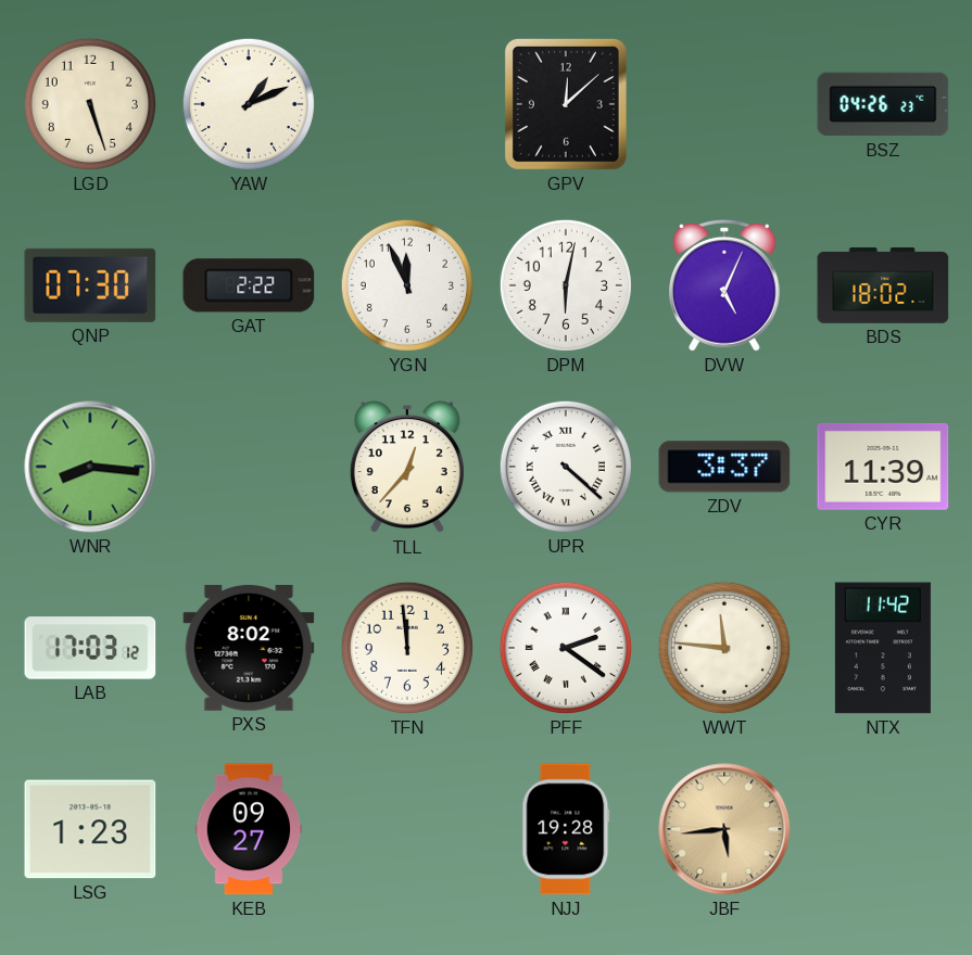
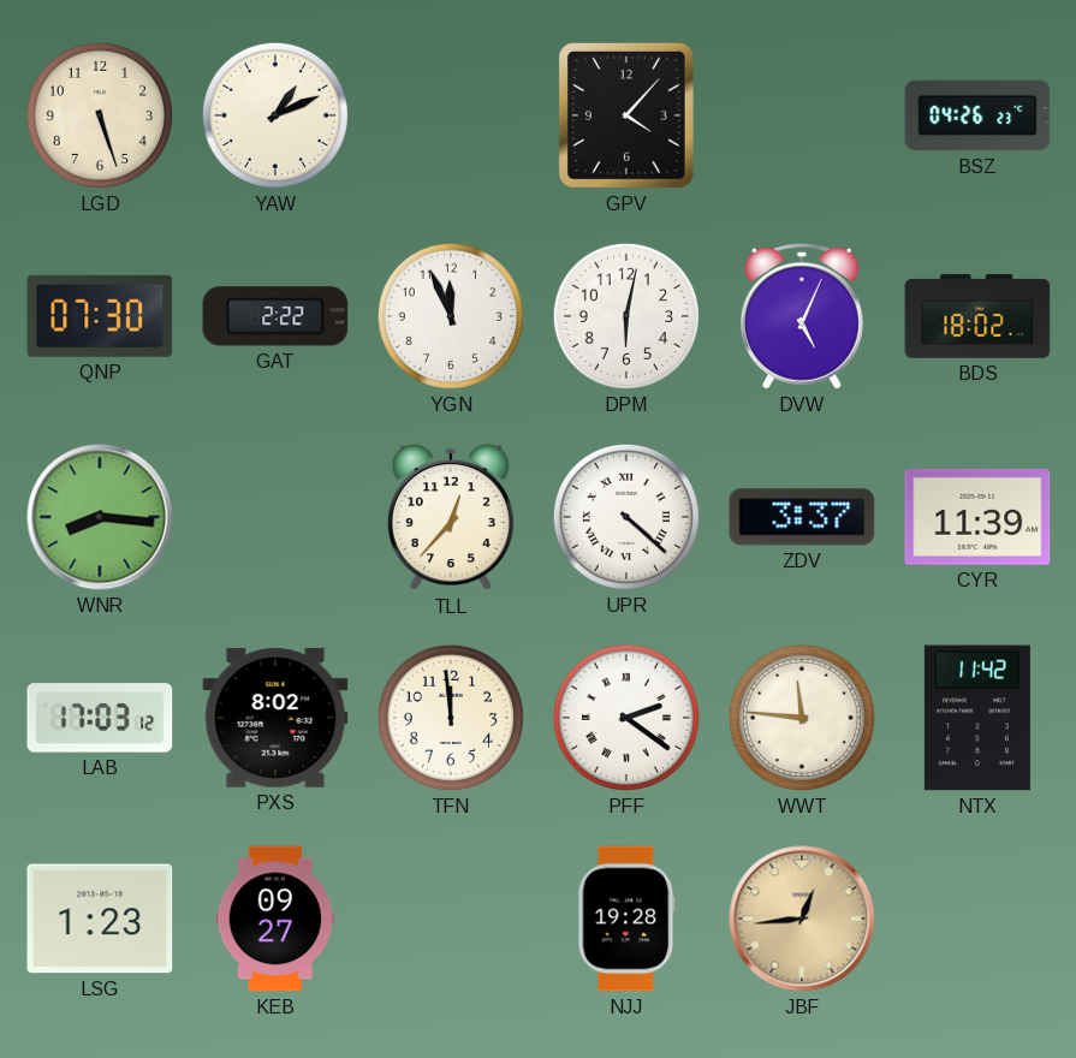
GPV: 12:08 -> 4:07 (626, 115)
JBF: 5:44 -> 12:44 (802, 919)
